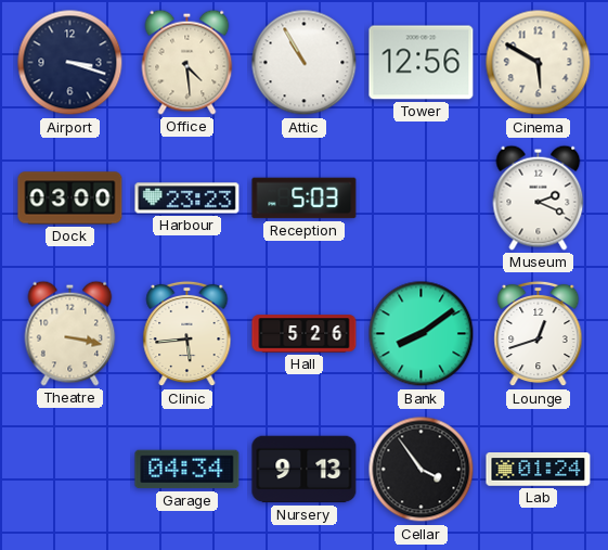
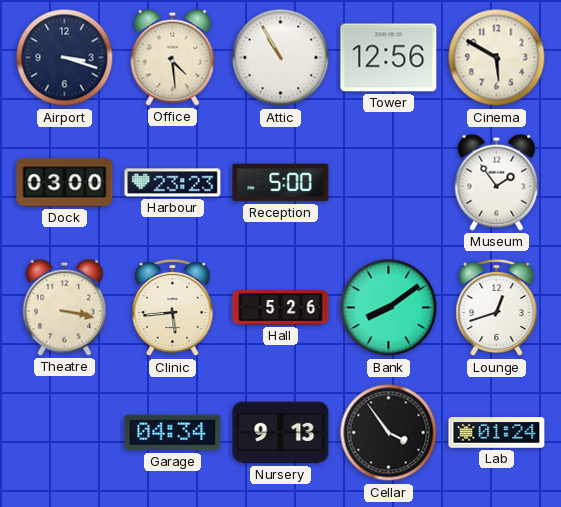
Reception: 5:03 -> 5:00 (281, 183)
Museum: 2:19 -> 1:54 (497, 182)
